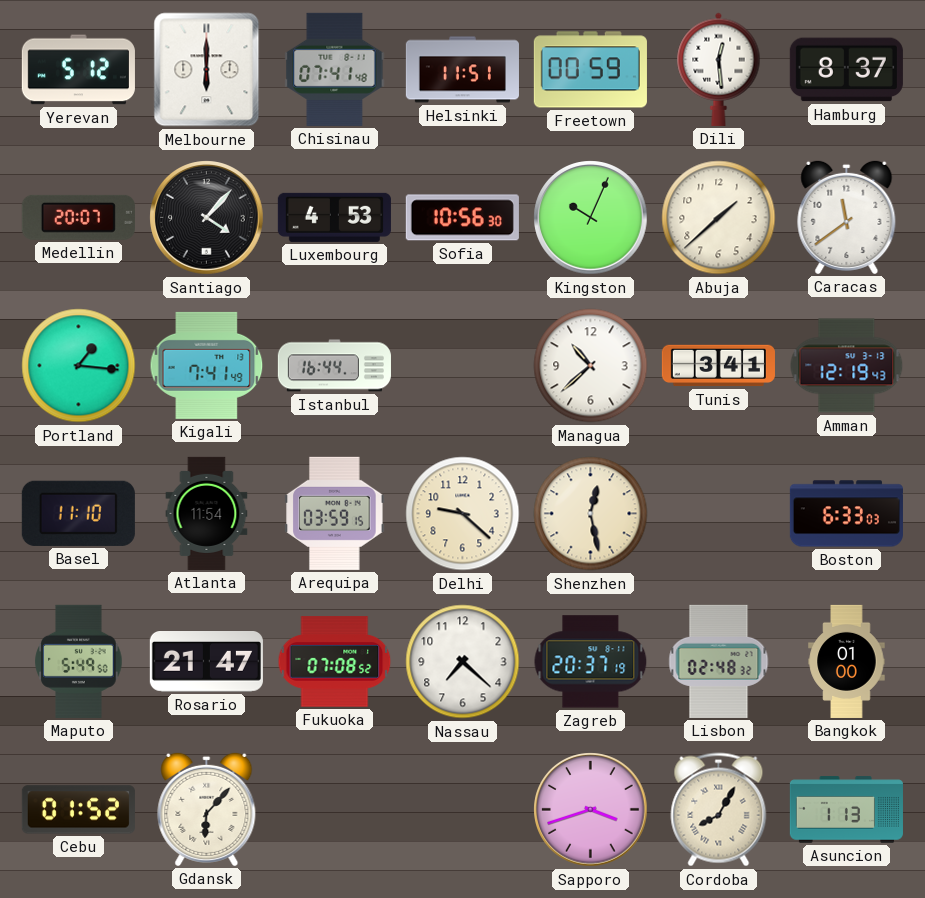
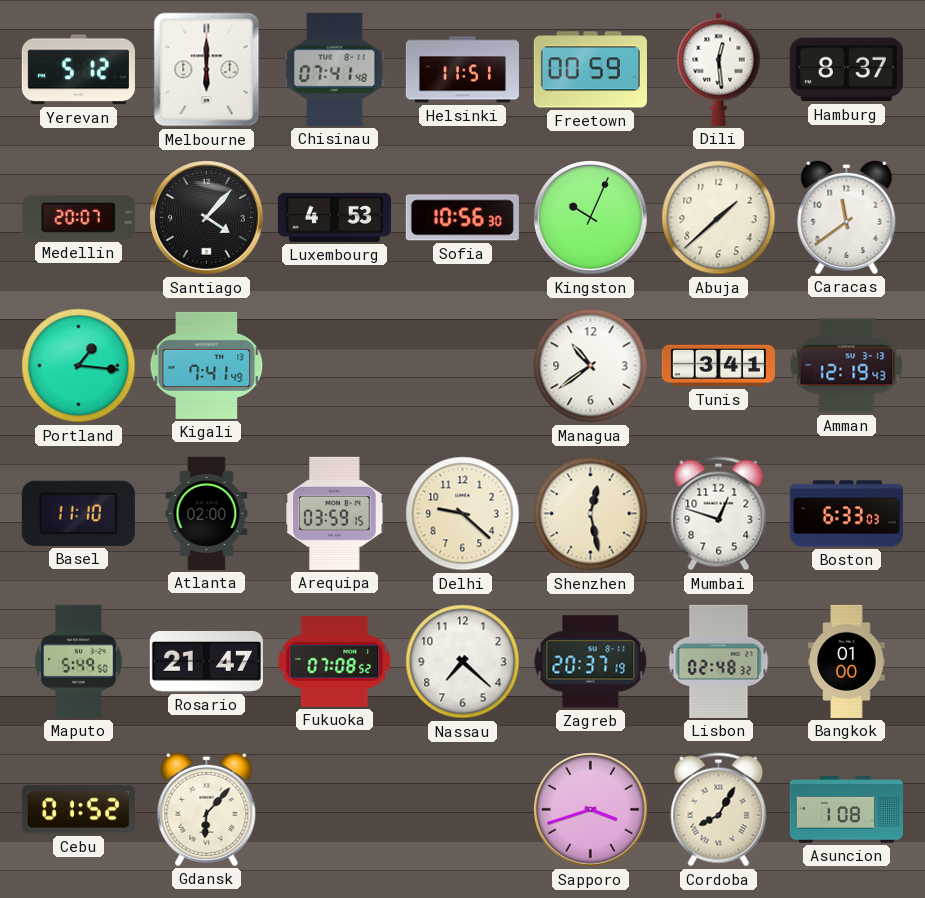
Istanbul: 16:44 -> none (334, 366)
Managua: 10:38 -> 10:39 (591, 366)
Atlanta: 11:54 -> 02:00 (207, 513)
Mumbai: none -> 12:48 (719, 514)
Asuncion: 1:13 -> 1:08 (846, 810)
